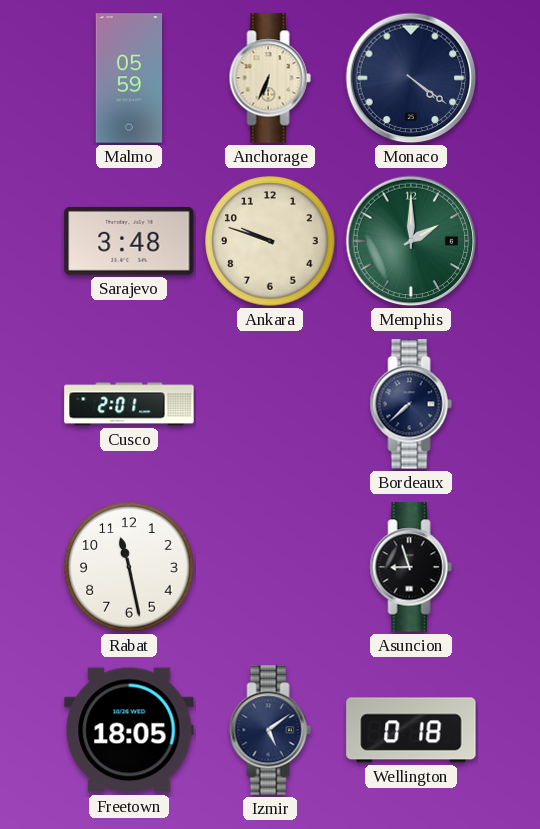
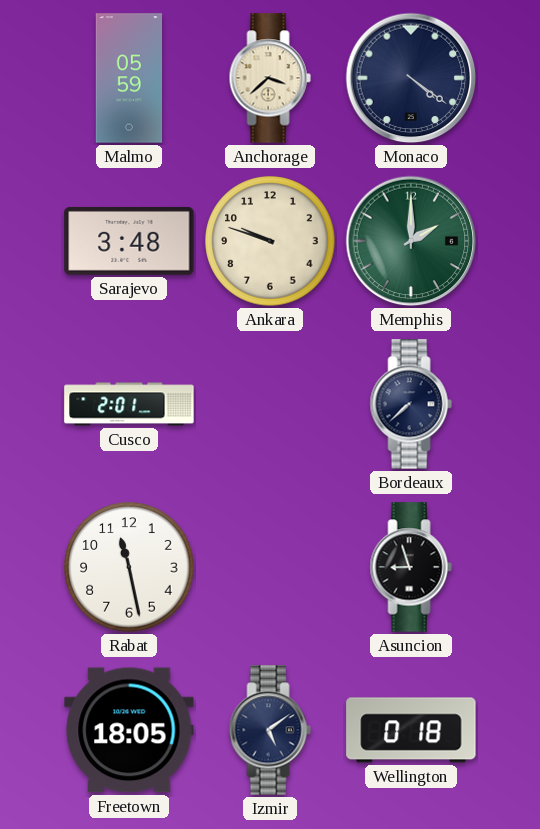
Anchorage: 6:34 -> 3:38 (270, 78)
